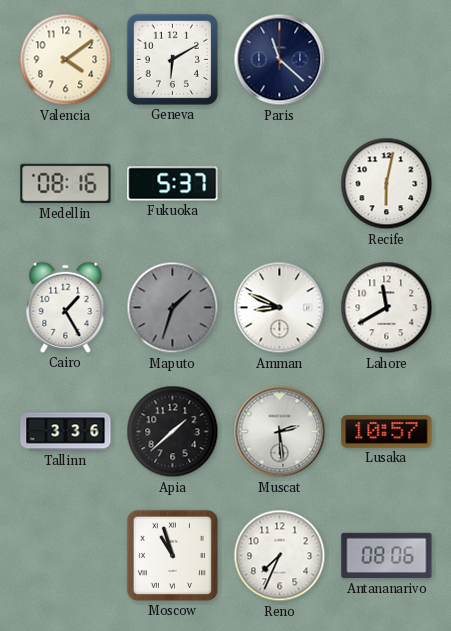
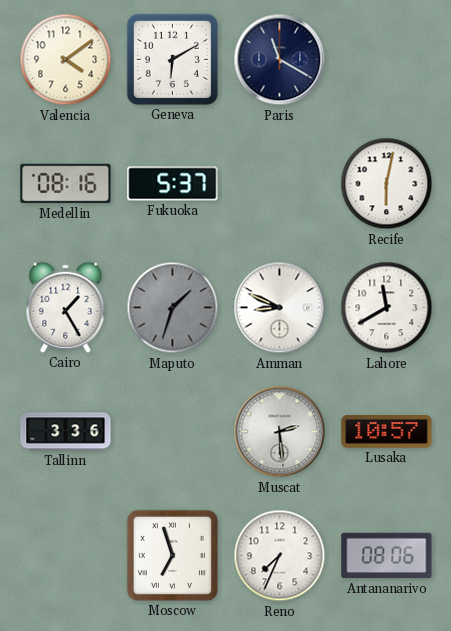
Paris: 11:22 -> 11:20 (280, 60)
Apia: 1:38 -> none (173, 432)
Moscow: 10:57 -> 6:57 (172, 555)
